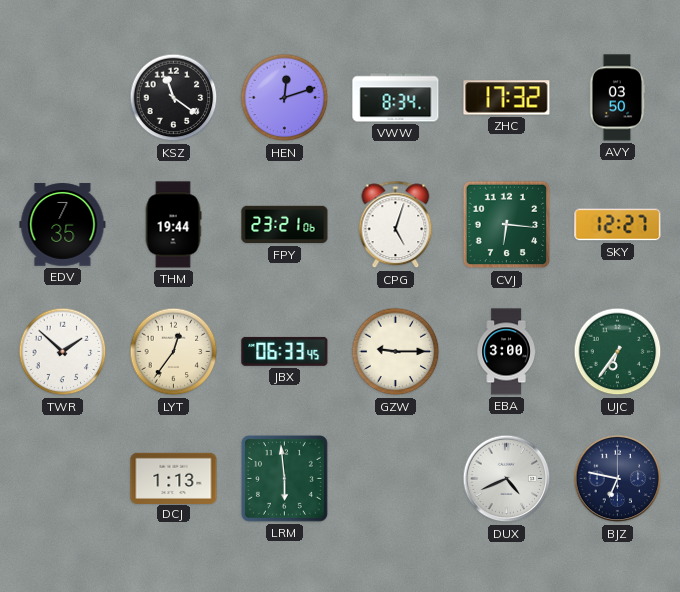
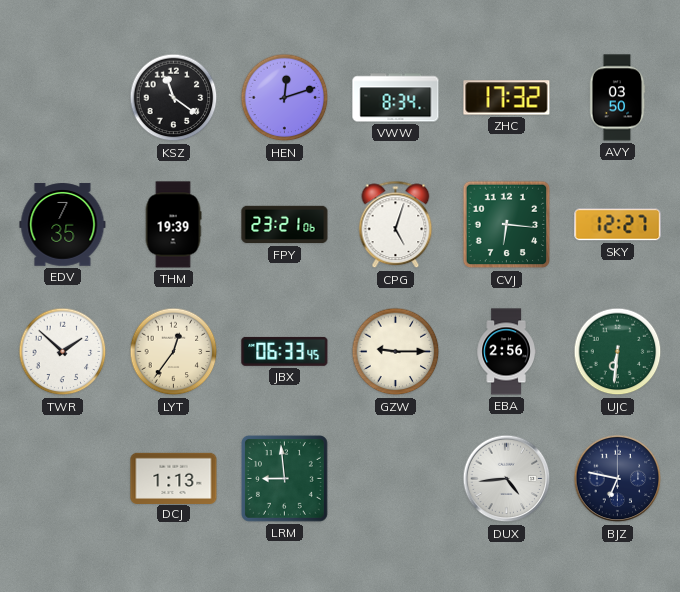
THM: 19:44 -> 19:39 (173, 225)
EBA: 3:00 -> 2:56 (506, 352)
UJC: 6:36 -> 6:31 (618, 352)
LRM: 5:59 -> 8:59 (284, 478)
DUX: 4:41 -> 4:44 (507, 479)
